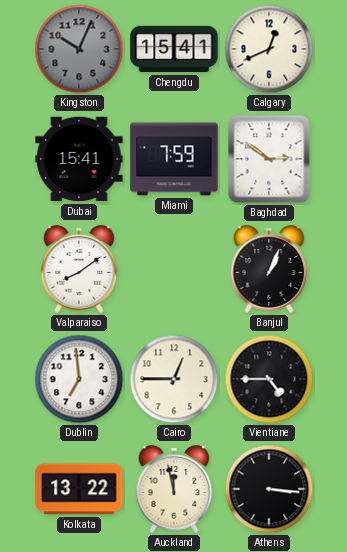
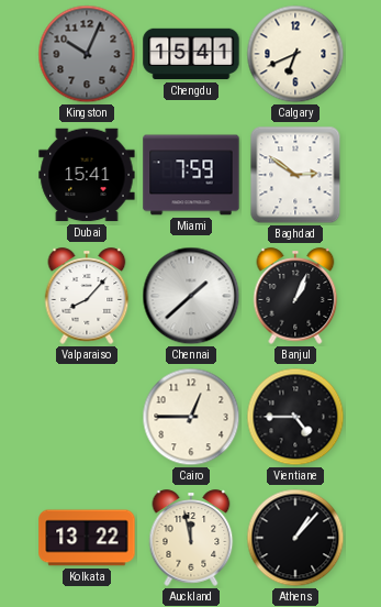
Calgary: 12:41 -> 6:41 (295, 54)
Valparaiso: 8:09 -> 8:07 (87, 296)
Chennai: none -> 1:38 (191, 296)
Dublin: 6:59 -> none (79, 379)
Athens: 3:16 -> 1:07 (295, 538)
